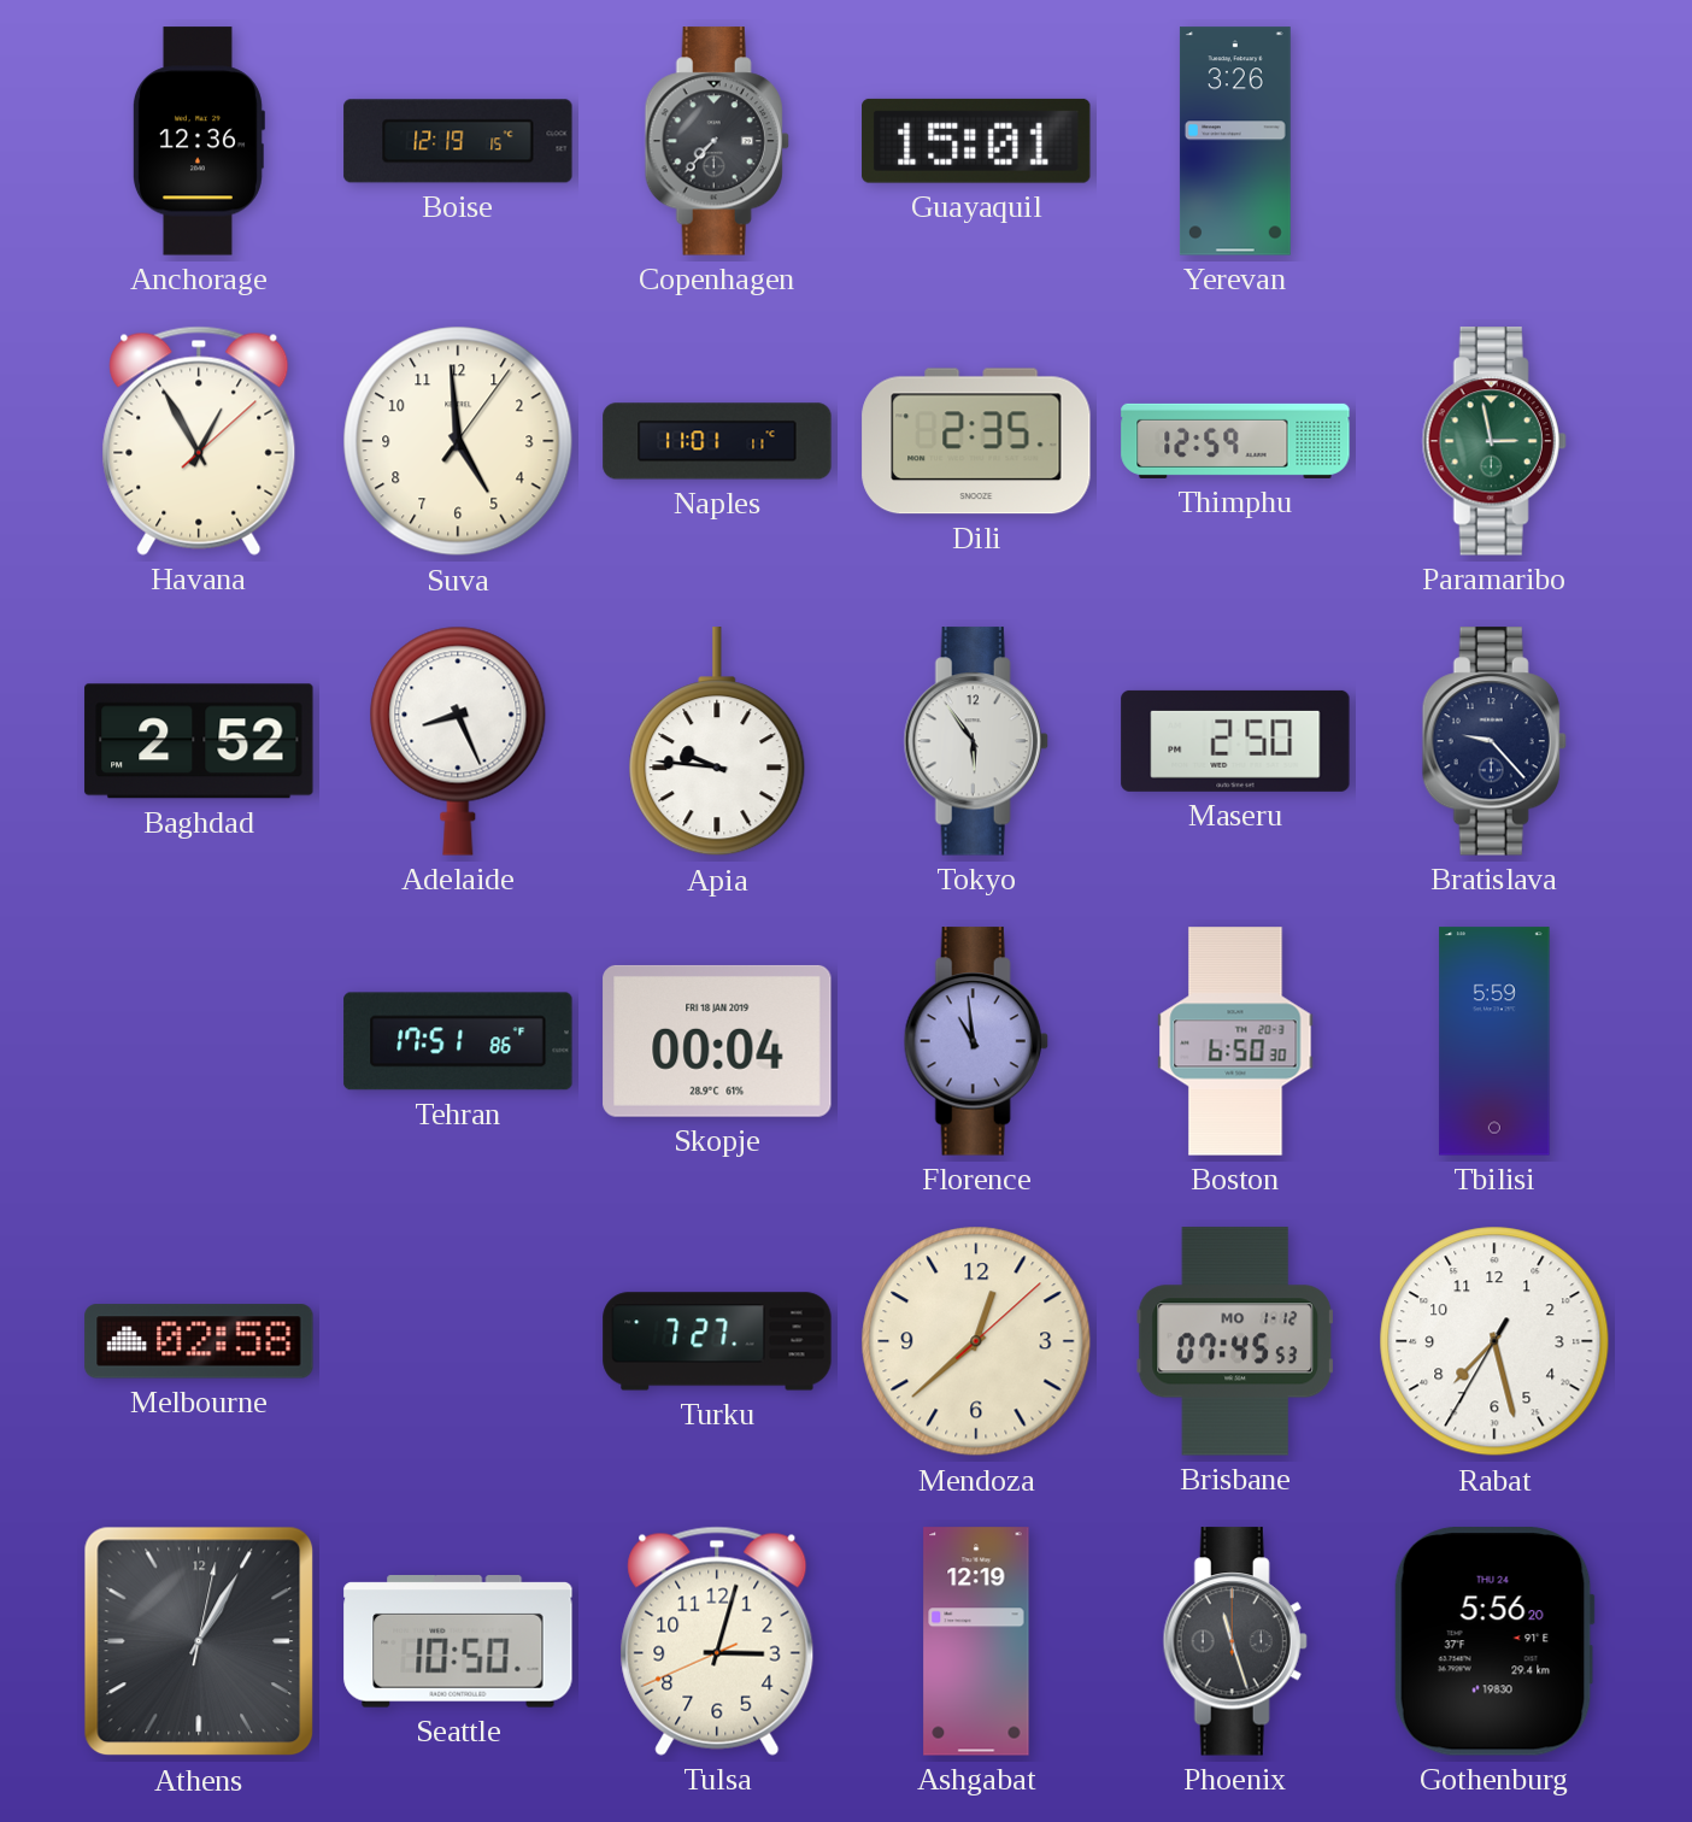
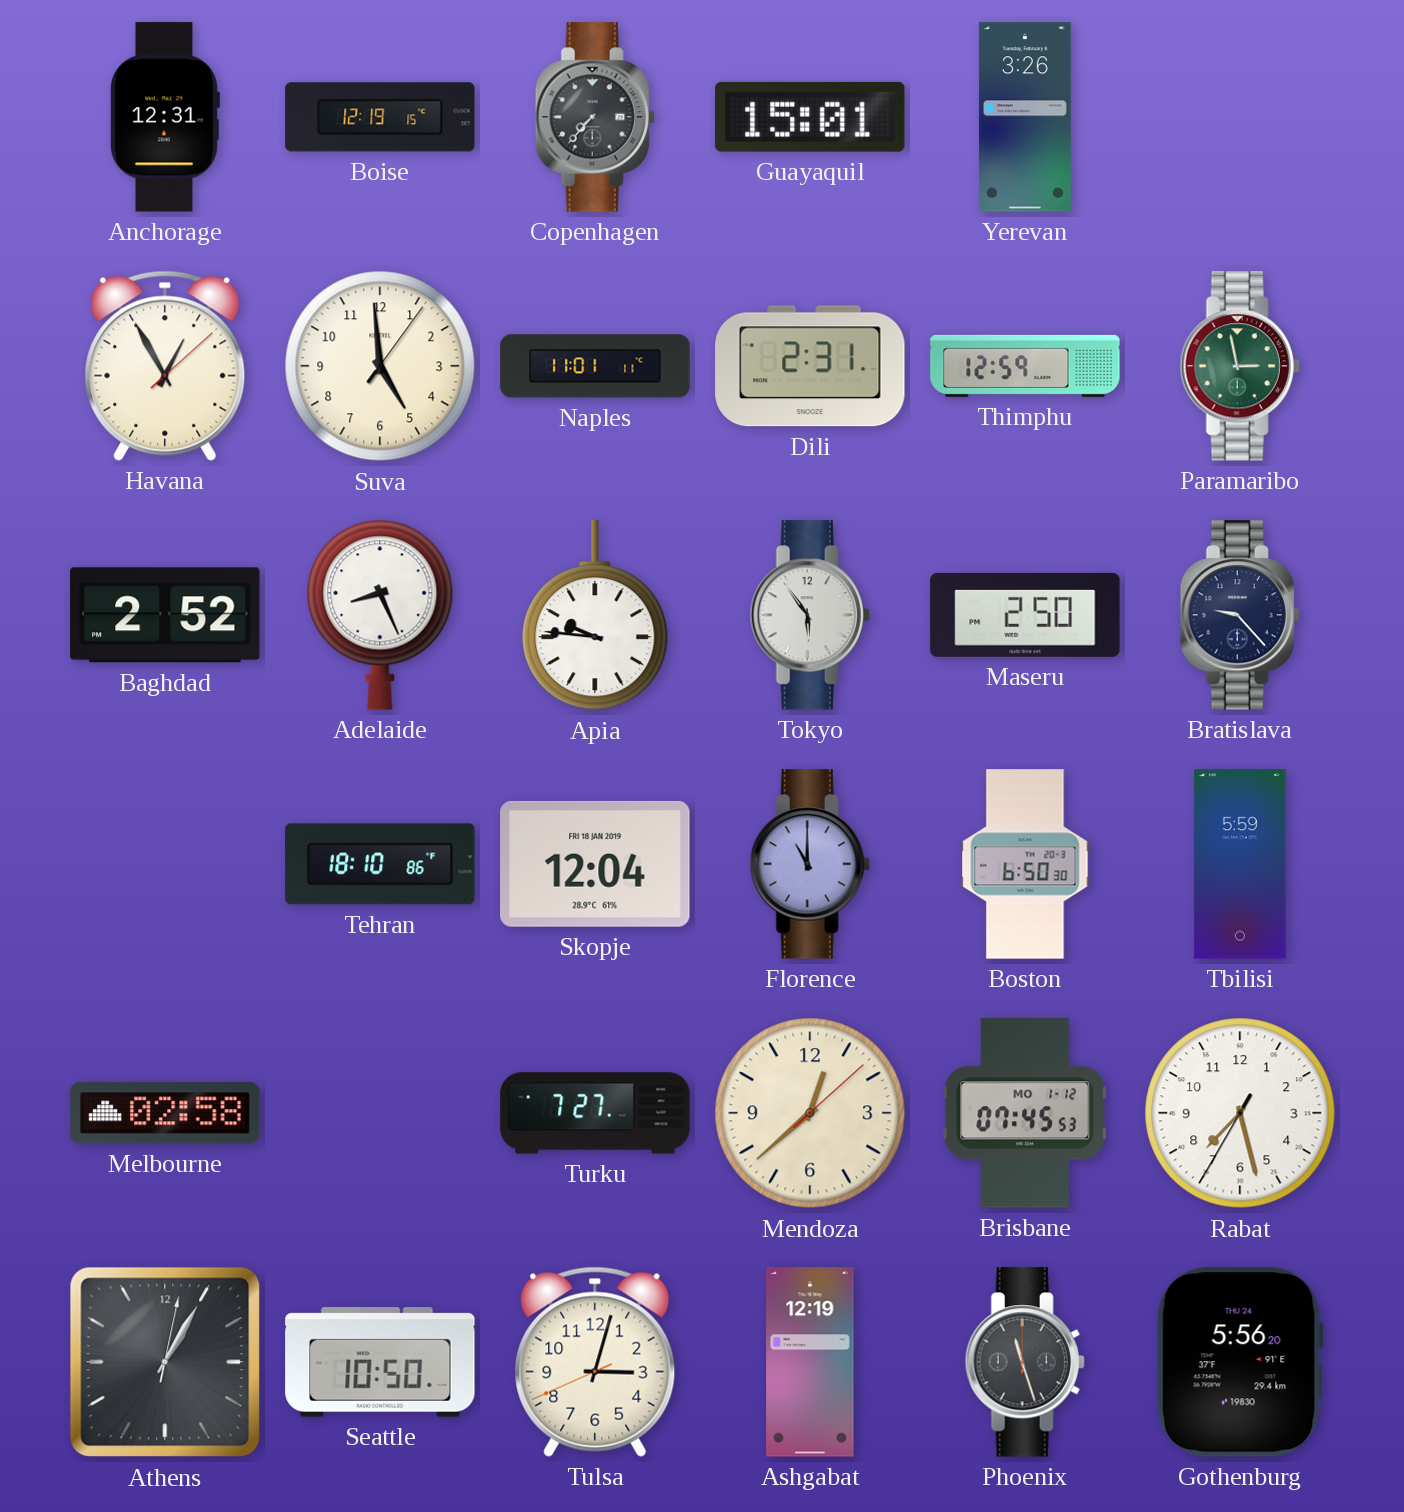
Anchorage: 12:36 -> 12:31 (164, 117)
Dili: 2:35 -> 2:31 (810, 366)
Tehran: 17:51 -> 18:10 (380, 864)
Skopje: 00:04 -> 12:04 (595, 864)
Florence: 10:59 -> 11:00 (810, 864)
